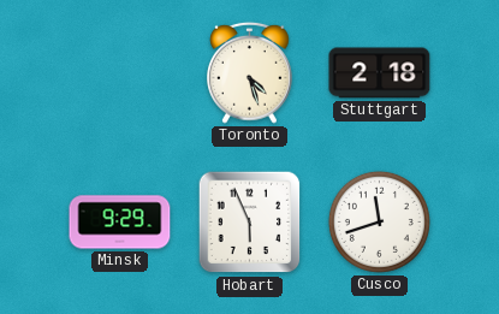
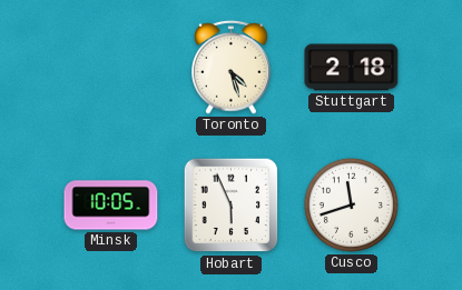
Minsk: 9:29 -> 10:05 (111, 206)
